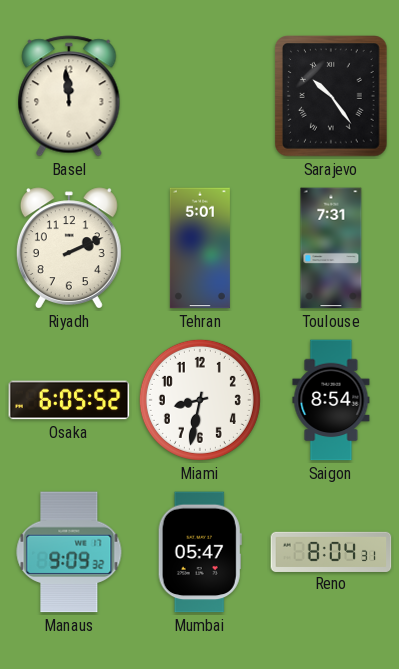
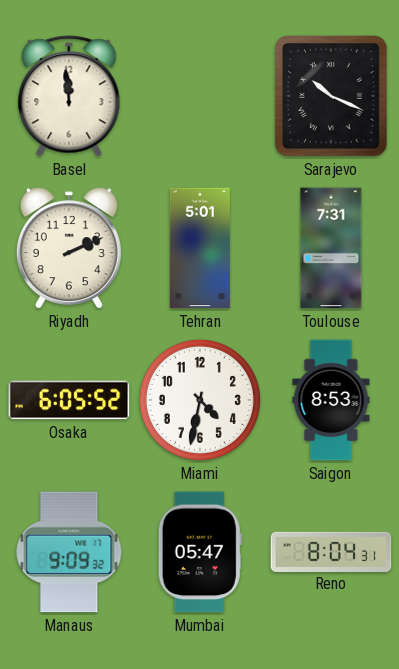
Sarajevo: 10:24 -> 10:19 (331, 96)
Miami: 8:32 -> 4:32 (200, 400)
Saigon: 8:54 -> 8:53 (331, 400)
